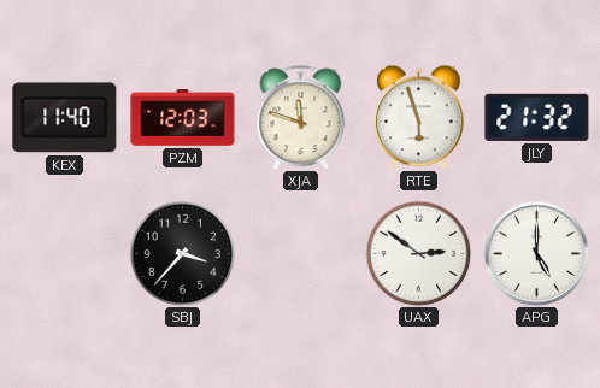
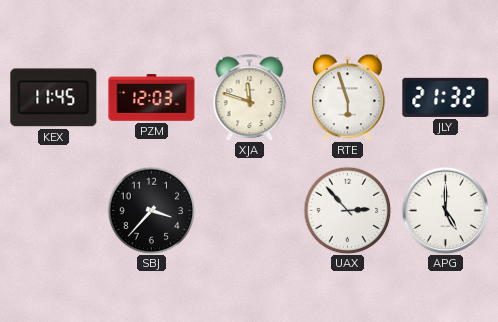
KEX: 11:40 -> 11:45 (54, 98)
UAX: 2:51 -> 2:53 (347, 210)
